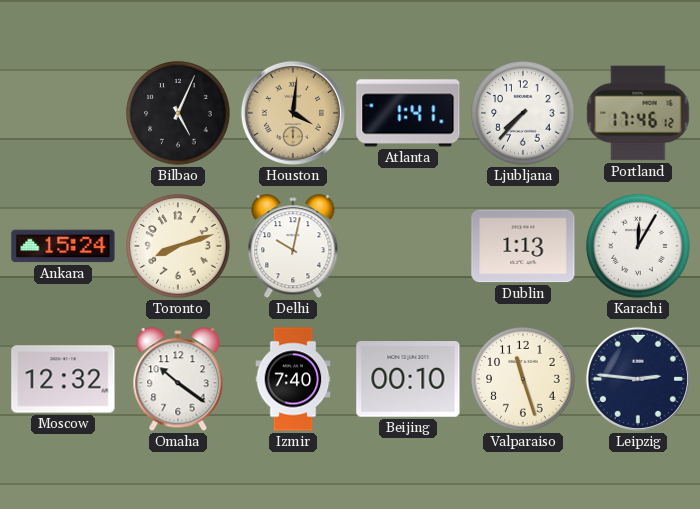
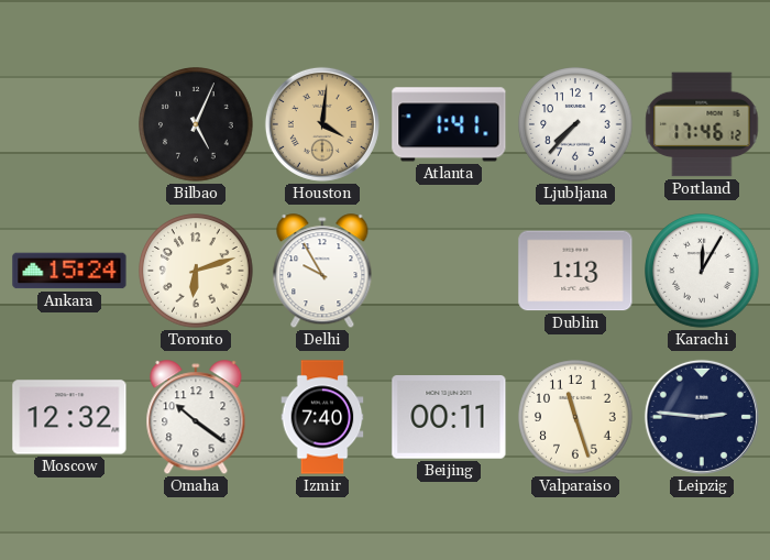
Toronto: 8:12 -> 6:12 (196, 271)
Delhi: 10:02 -> 9:55 (322, 272)
Beijing: 00:10 -> 00:11 (449, 417)
